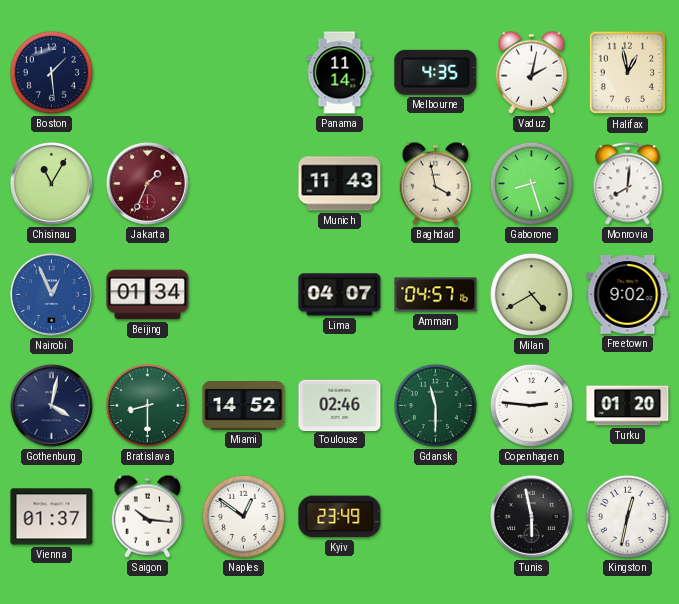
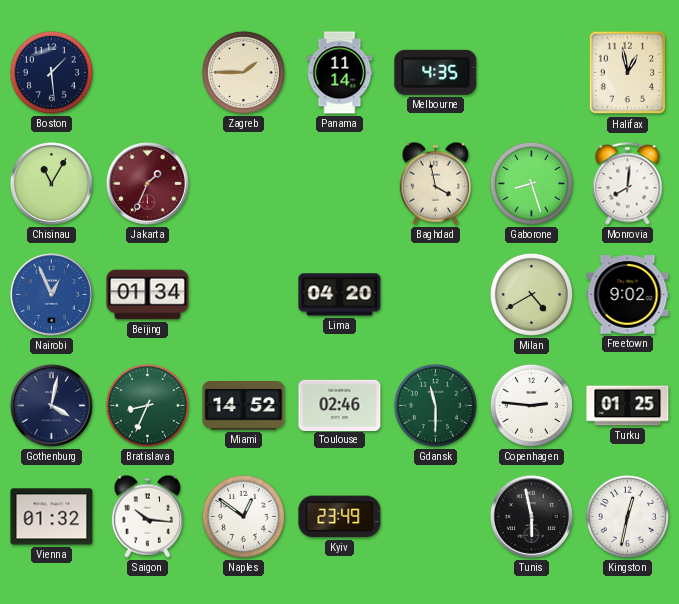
Zagreb: none -> 1:45 (243, 72)
Vaduz: 2:02 -> none (531, 72)
Munich: 11:43 -> none (340, 184)
Lima: 04:07 -> 04:20 (340, 295)
Amman: 04:57 -> none (436, 295)
Bratislava: 8:30 -> 8:34 (147, 405)
Turku: 01:20 -> 01:25 (628, 406)
Vienna: 01:37 -> 01:32 (52, 517)
